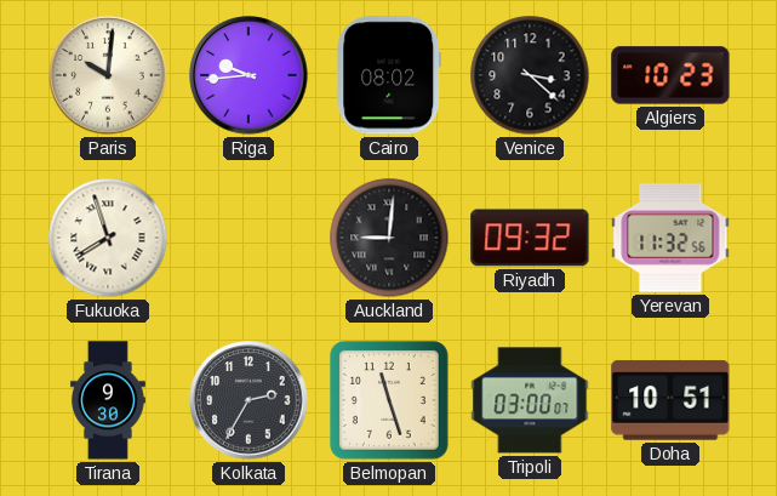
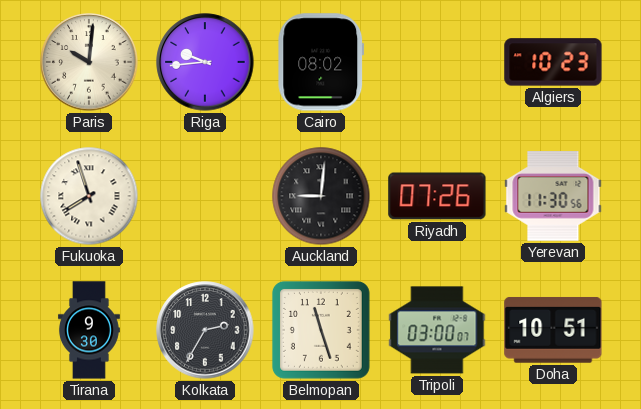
Venice: 3:22 -> none (530, 75)
Riyadh: 09:32 -> 07:26 (437, 196)
Yerevan: 11:32 -> 11:30 (553, 196)
